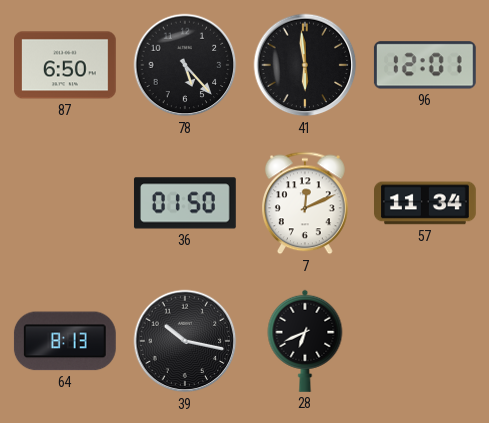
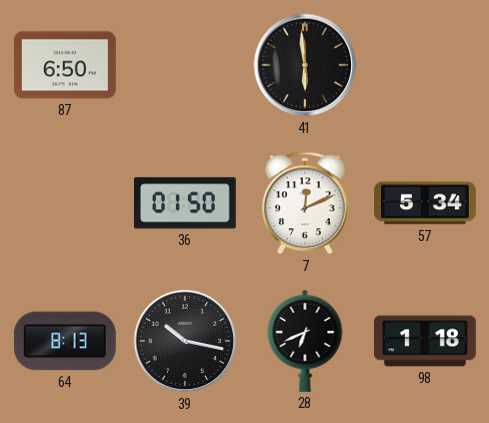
78: 5:23 -> none (185, 65)
96: 12:01 -> none (425, 65)
57: 11:34 -> 5:34 (426, 203)
98: none -> 1:18 (425, 341)
